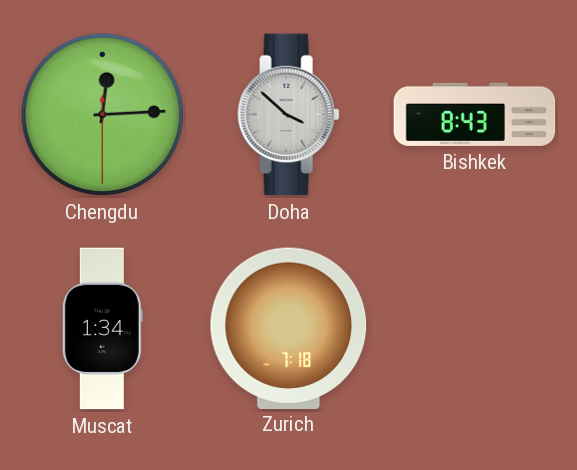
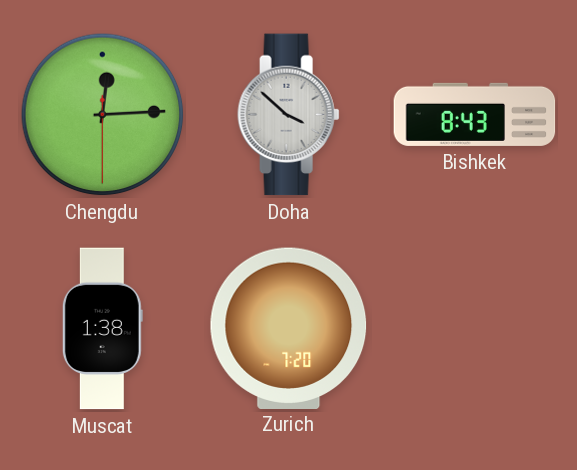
Muscat: 1:34 -> 1:38 (102, 329)
Zurich: 7:18 -> 7:20 (289, 328)
